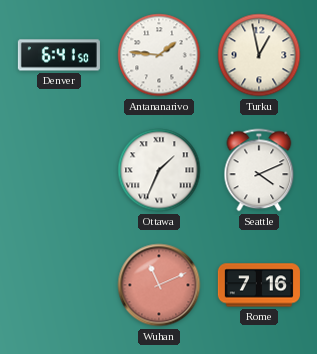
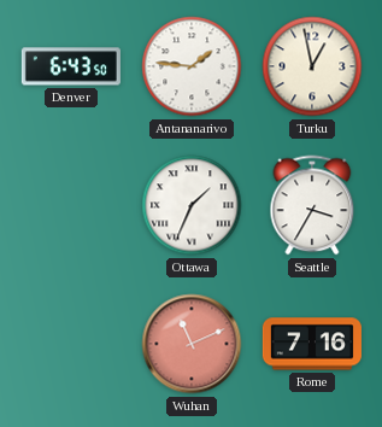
Denver: 6:41 -> 6:43 (71, 66)
Seattle: 4:11 -> 3:35 (312, 205)
